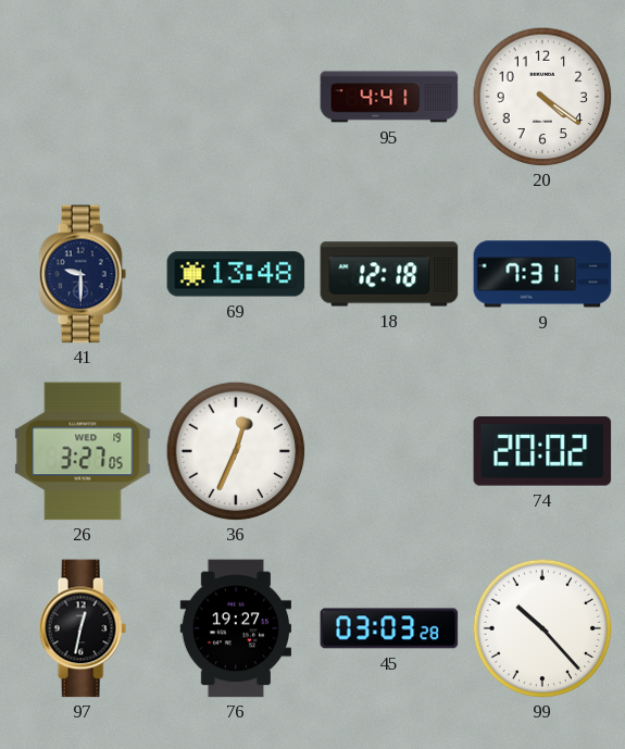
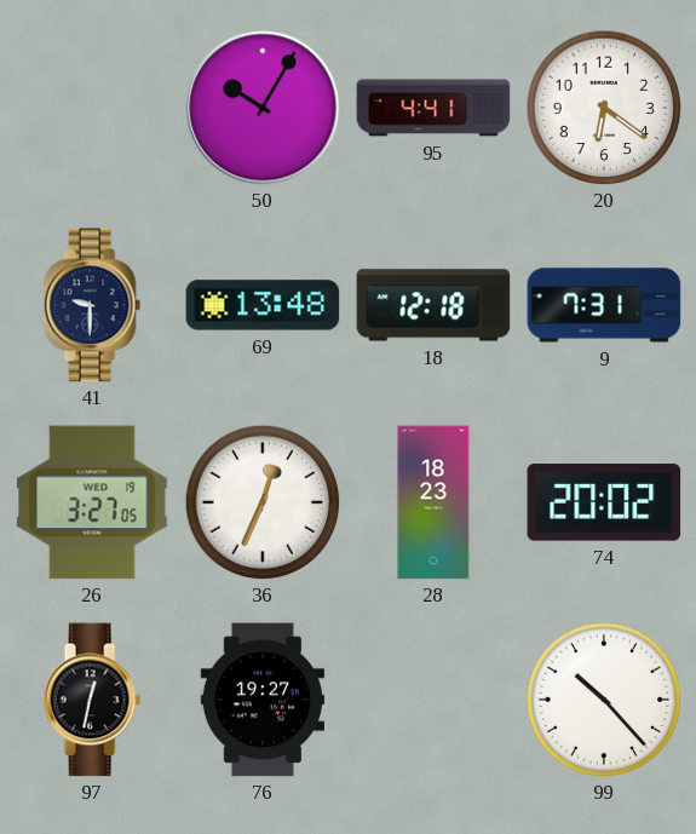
50: none -> 10:05 (263, 108)
20: 4:21 -> 6:21 (604, 108)
28: none -> 18:23 (433, 502)
45: 03:03 -> none (389, 628)
